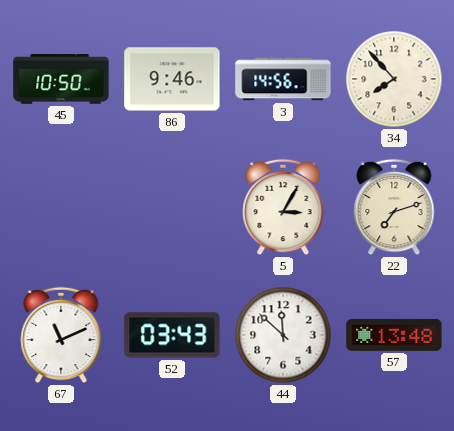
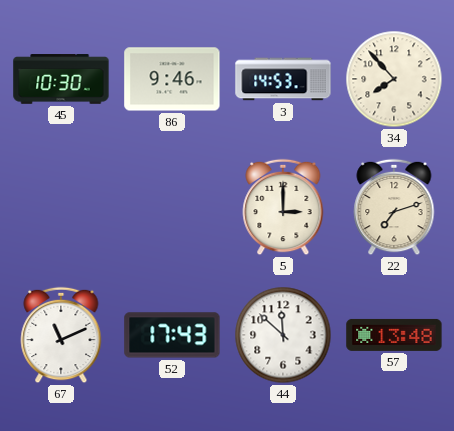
45: 10:50 -> 10:30 (61, 79)
3: 14:56 -> 14:53 (283, 79)
5: 3:05 -> 3:00 (283, 207)
52: 03:43 -> 17:43 (172, 335)
